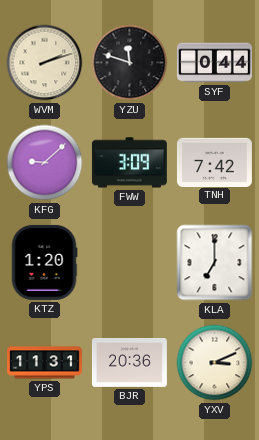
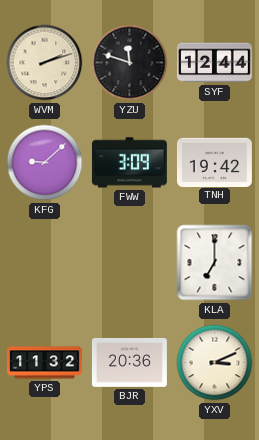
SYF: 0:44 -> 12:44 (214, 63)
TNH: 7:42 -> 19:42 (214, 162)
KTZ: 1:20 -> none (44, 262)
YPS: 11:31 -> 11:32 (45, 363)
